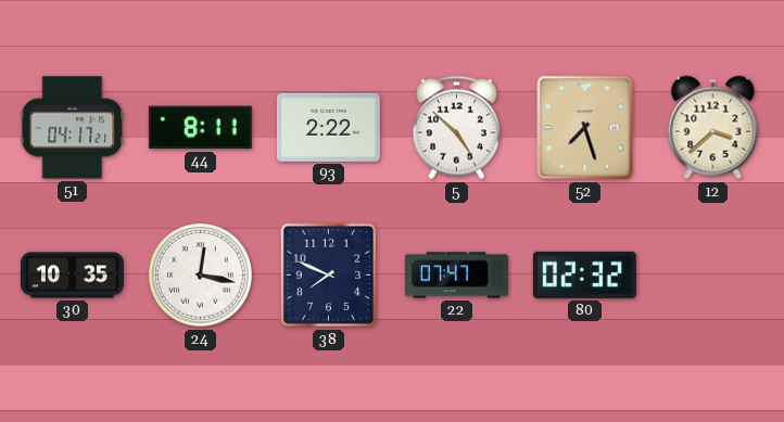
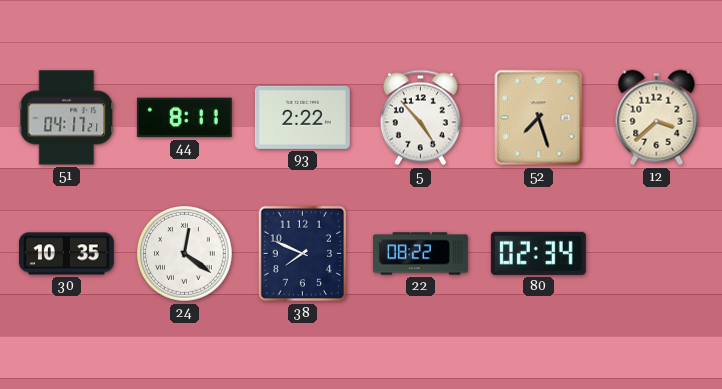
5: 4:52 -> 4:53 (420, 118)
24: 12:17 -> 12:21 (185, 254)
22: 07:47 -> 08:22 (420, 254)
80: 02:32 -> 02:34 (538, 253)
